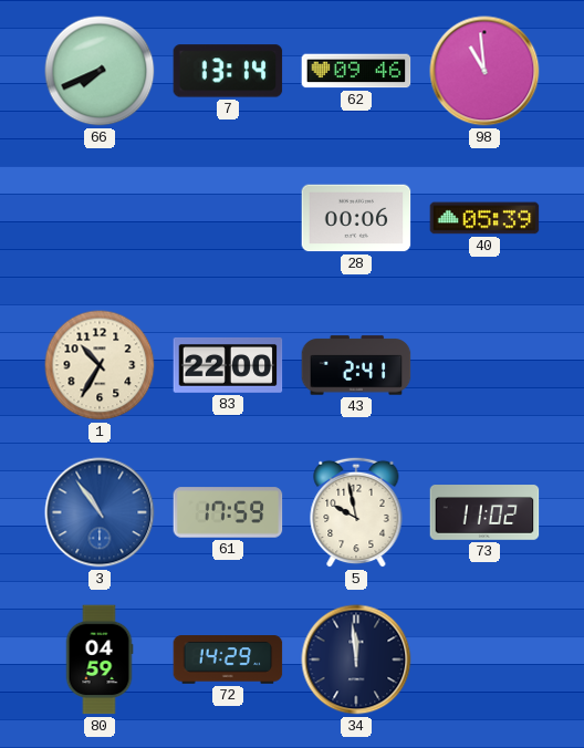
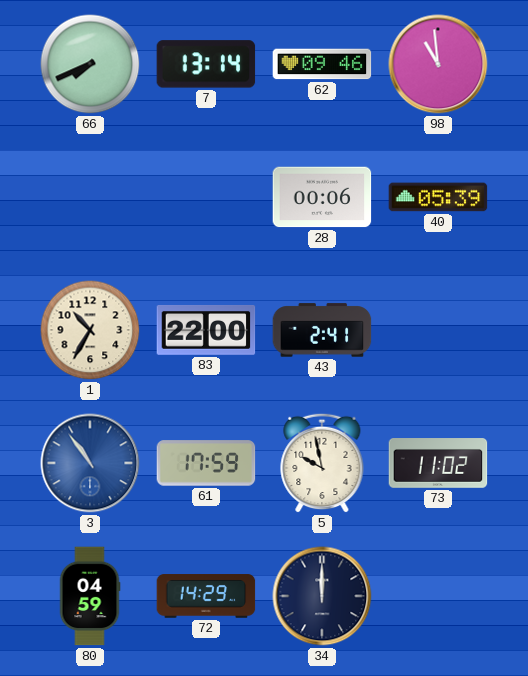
34: 11:59 -> 12:00 (322, 596)
